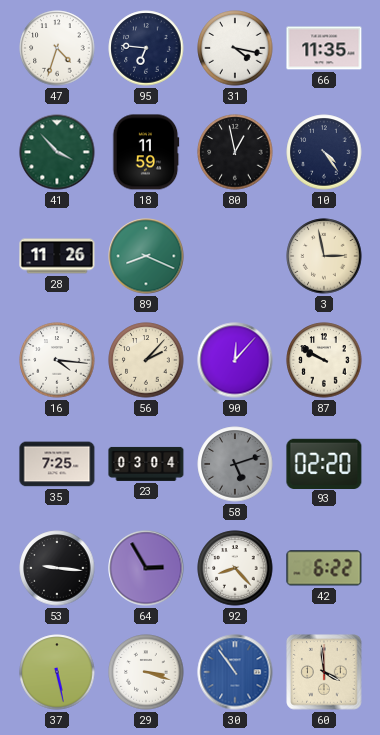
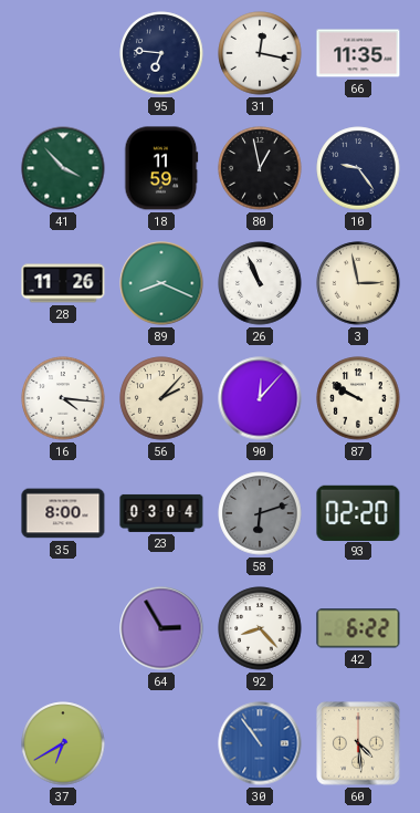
47: 4:33 -> none (57, 48)
31: 4:17 -> 12:17 (260, 53)
10: 4:24 -> 9:24 (358, 168)
26: none -> 10:56 (260, 283)
35: 7:25 -> 8:00 (63, 513)
58: 5:12 -> 6:12 (260, 513)
53: 9:16 -> none (57, 568)
37: 5:28 -> 6:40 (63, 743)
29: 3:18 -> none (146, 672)
60: 3:59 -> 4:29 (358, 743)
